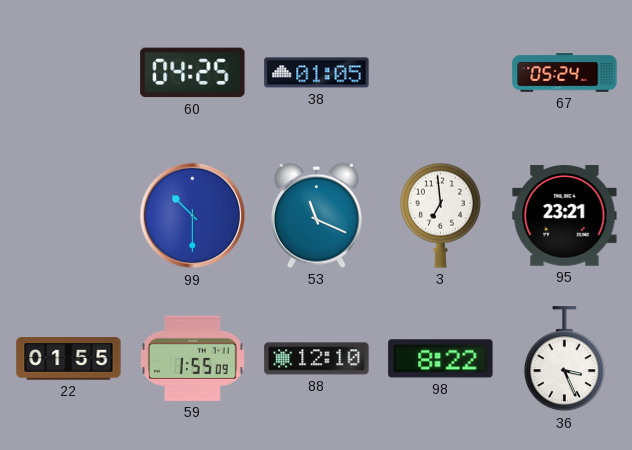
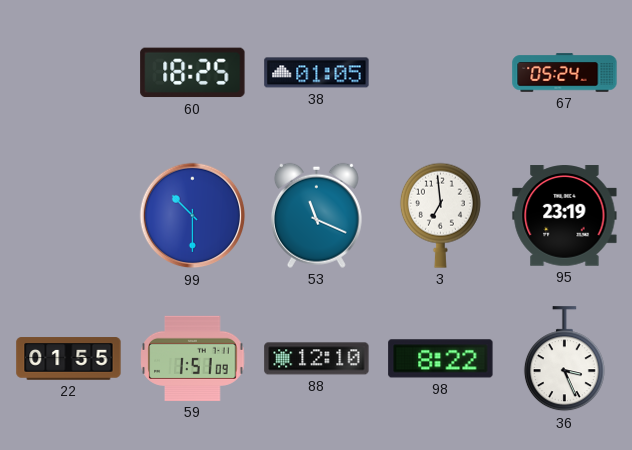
60: 04:25 -> 18:25 (193, 73)
95: 23:21 -> 23:19 (565, 216)
59: 1:55 -> 1:51 (193, 358)
